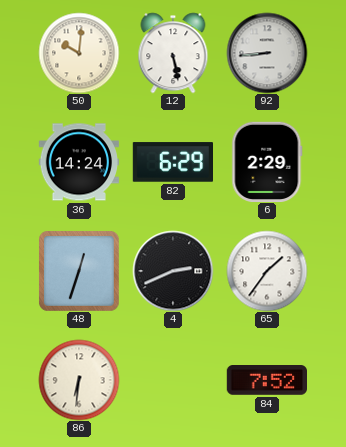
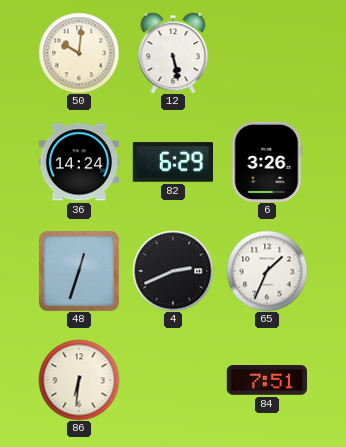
92: 8:44 -> none (267, 53)
6: 2:29 -> 3:26 (267, 161)
65: 1:36 -> 1:34 (267, 271)
84: 7:52 -> 7:51 (266, 380)
